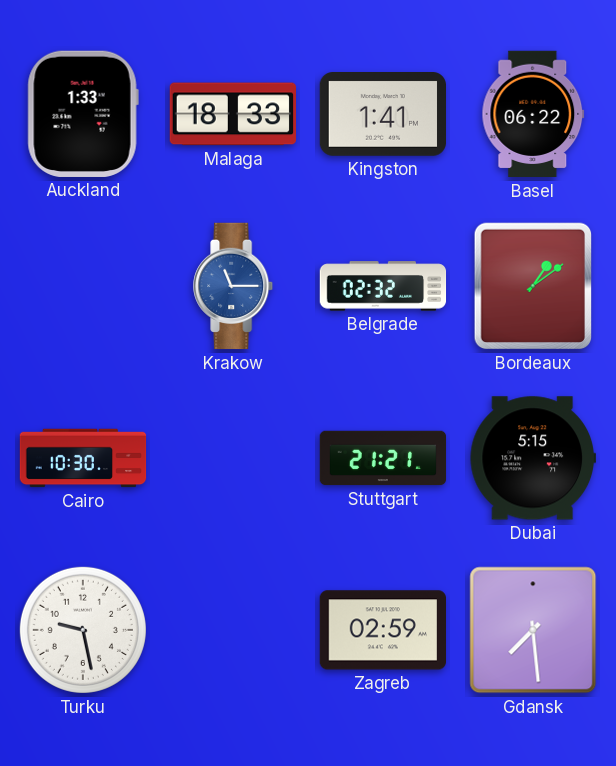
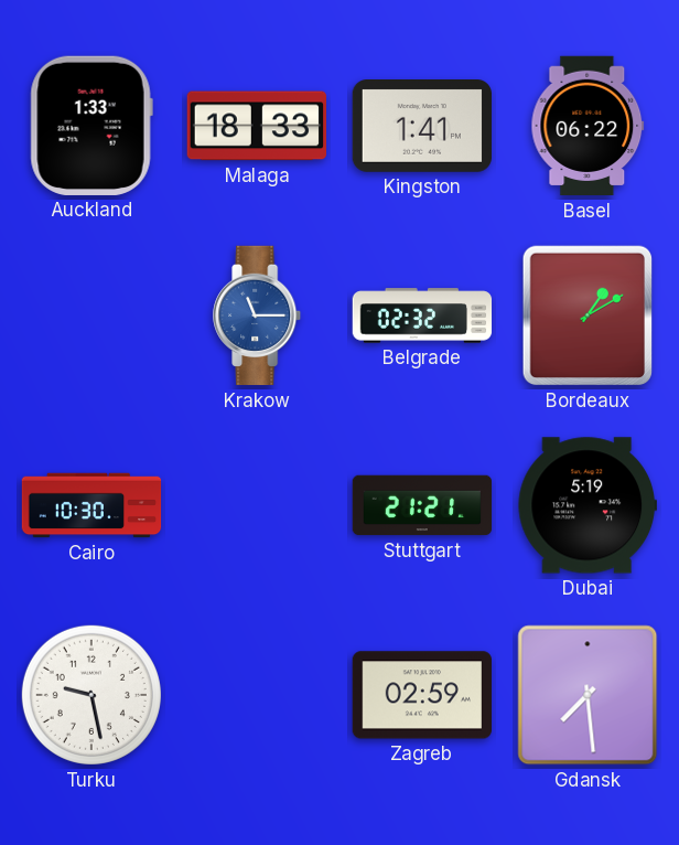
Bordeaux: 1:09 -> 1:10 (588, 315)
Dubai: 5:15 -> 5:19 (586, 505)
